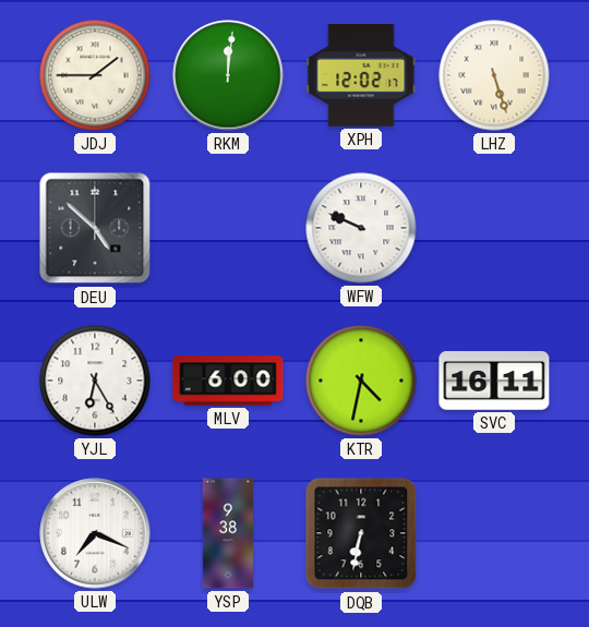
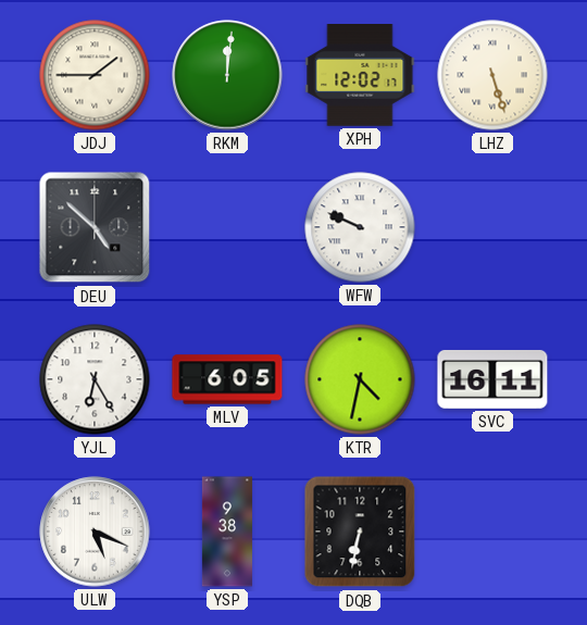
MLV: 6:00 -> 6:05 (227, 379)
ULW: 7:19 -> 5:19 (95, 532)
